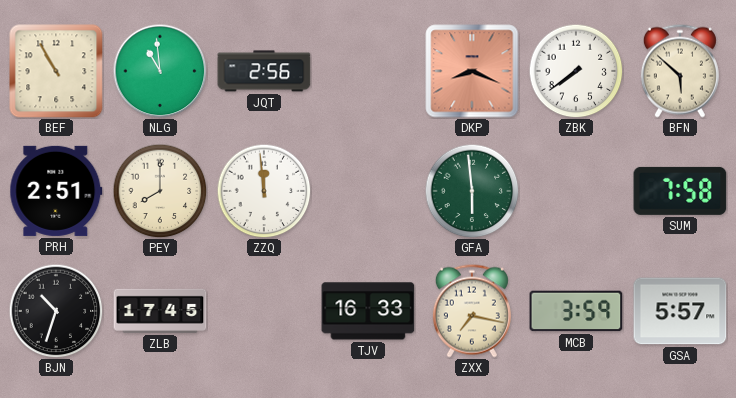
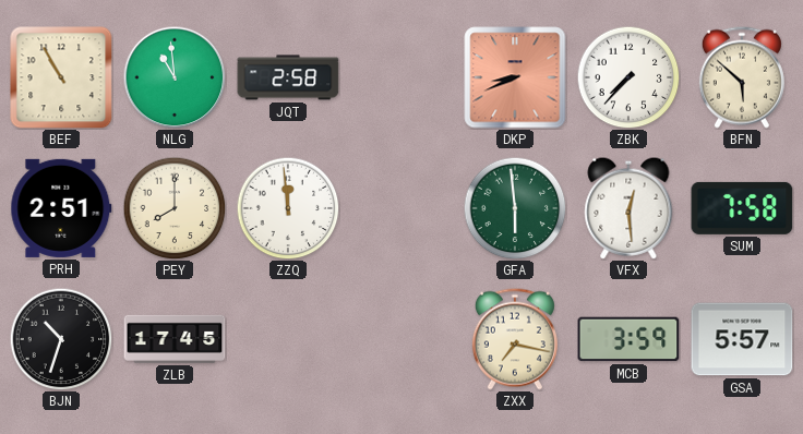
JQT: 2:56 -> 2:58 (288, 77)
DKP: 8:19 -> 8:41 (515, 77)
ZBK: 7:39 -> 7:37 (628, 77)
VFX: none -> 12:29 (628, 208)
TJV: 16:33 -> none (368, 311)
